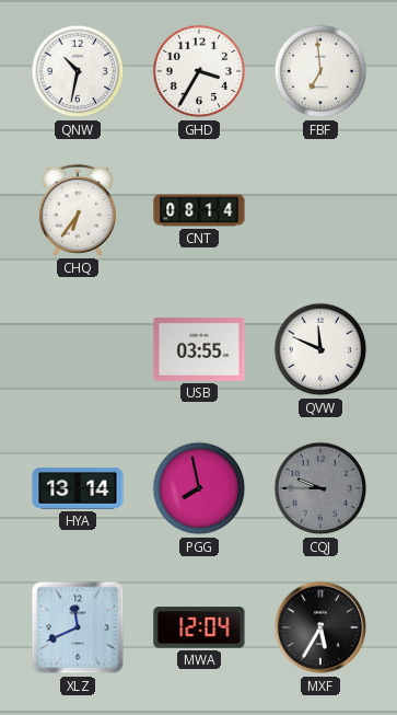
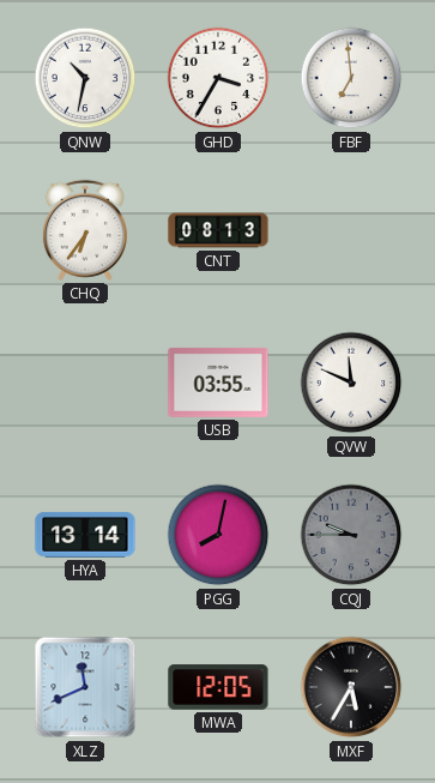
CNT: 08:14 -> 08:13 (218, 230)
PGG: 7:58 -> 8:02 (218, 535)
MWA: 12:04 -> 12:05 (218, 687)
